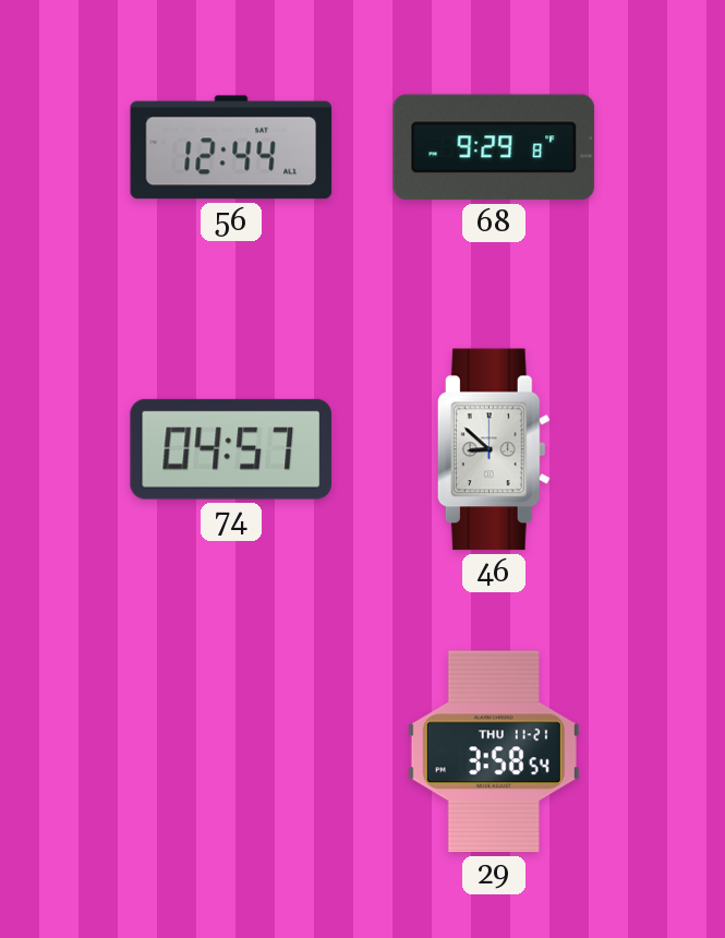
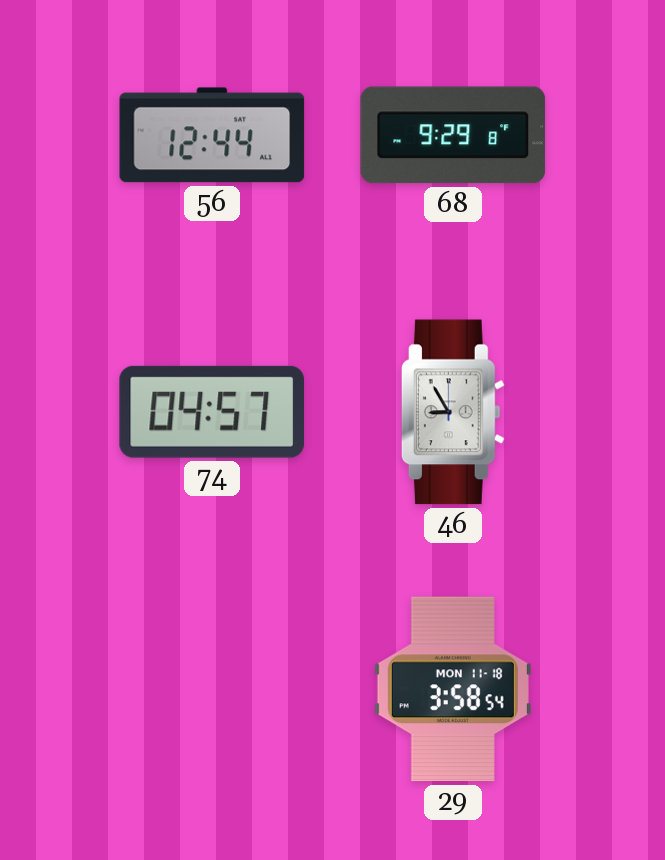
46: 8:52 -> 8:55 (453, 412)
29 date: THU 11-21 -> MON 11-18 (453, 689)
